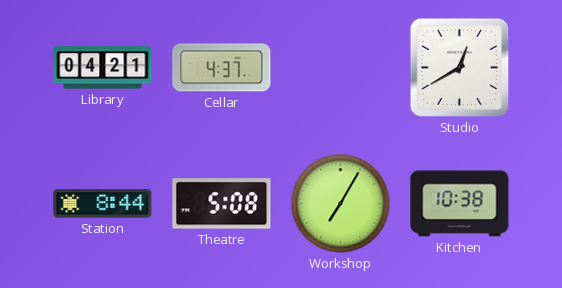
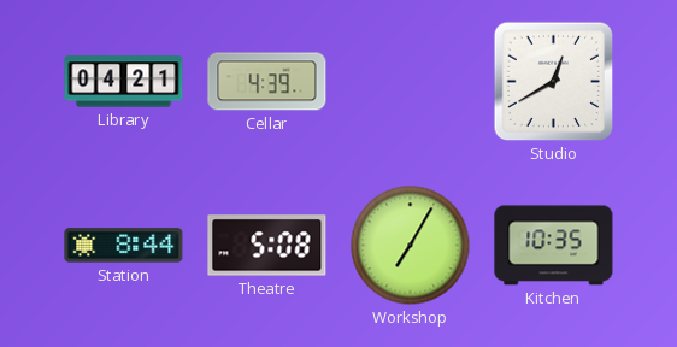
Cellar: 4:37 -> 4:39 (267, 82)
Kitchen: 10:38 -> 10:35 (554, 246)
